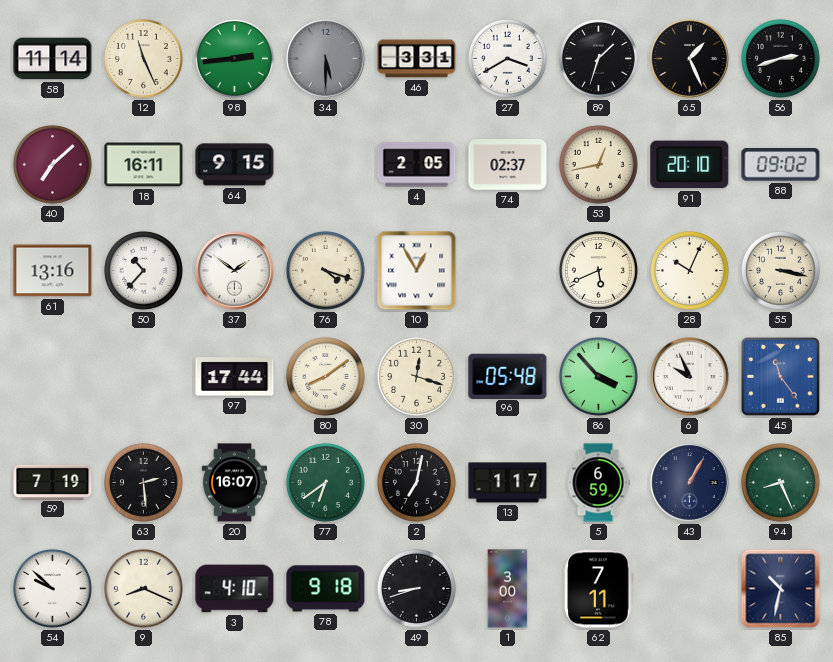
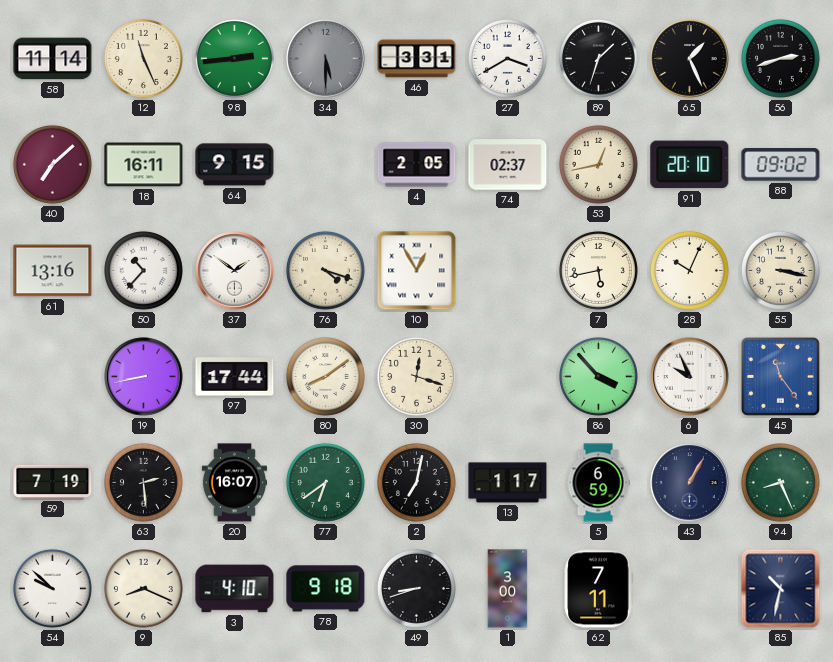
7: 5:41 -> 5:43 (598, 270)
19: none -> 8:43 (144, 377)
96: 05:48 -> none (508, 376)
